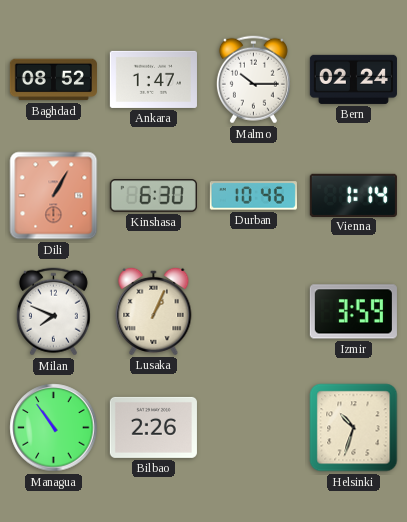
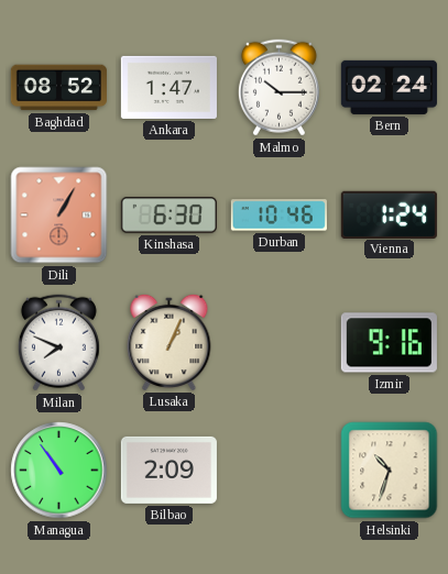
Vienna: 1:14 -> 1:24 (389, 214)
Izmir: 3:59 -> 9:16 (389, 343)
Bilbao: 2:26 -> 2:09 (168, 470)
